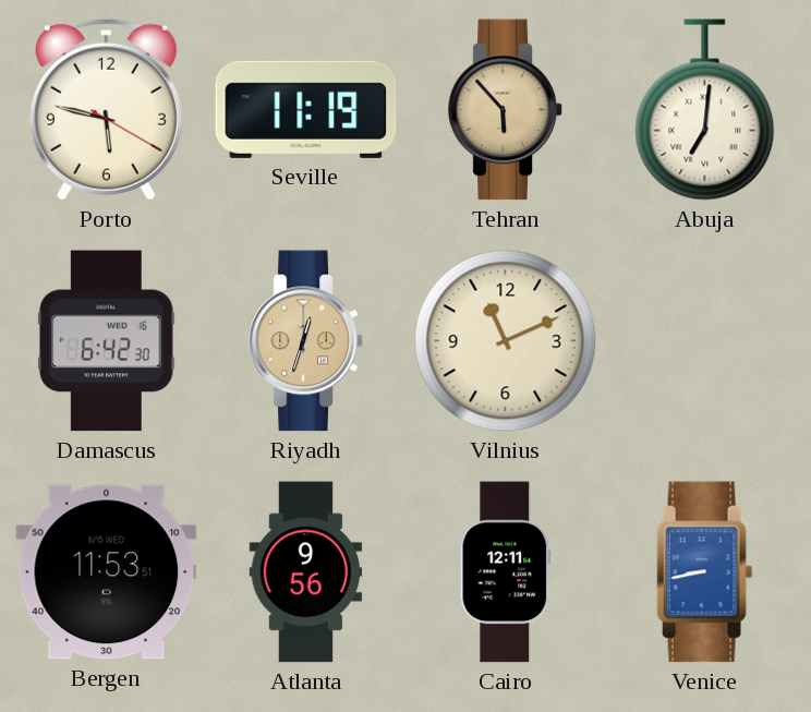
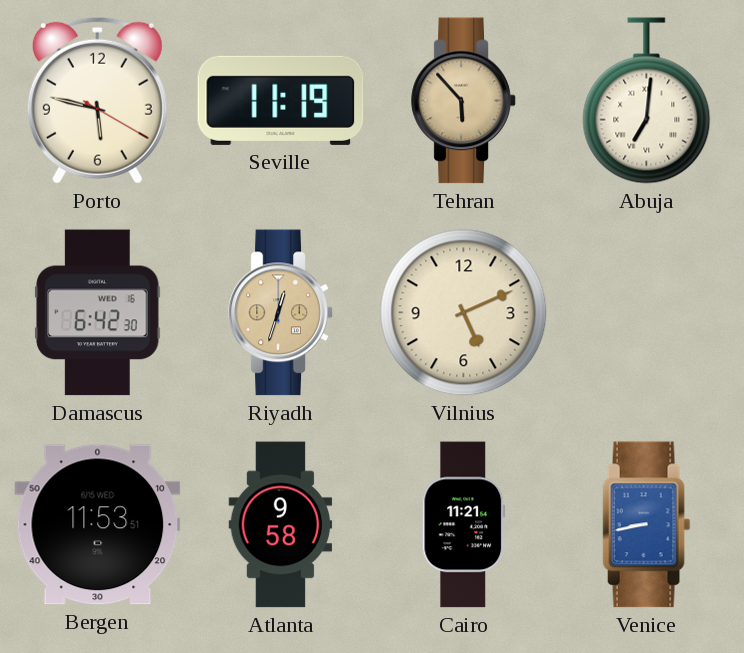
Vilnius: 11:11 -> 5:11 (464, 313)
Atlanta: 9:56 -> 9:58 (281, 525)
Cairo: 12:11 -> 11:21 (464, 525)
